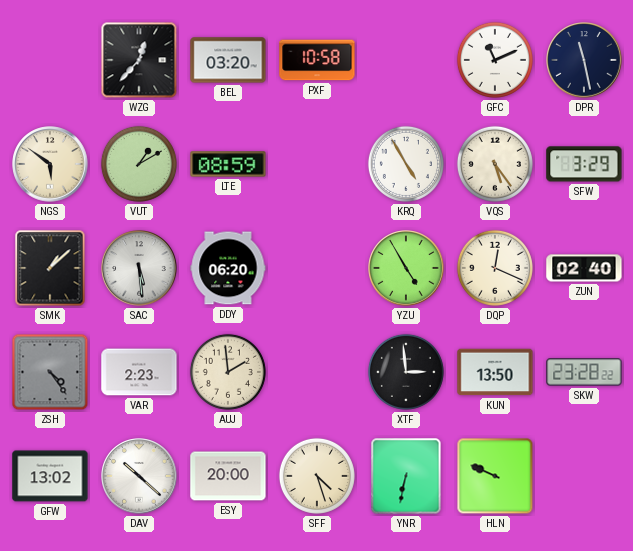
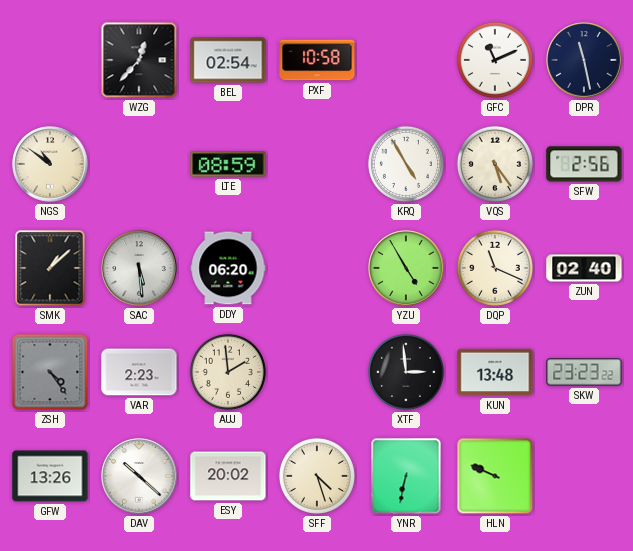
BEL: 03:20 -> 02:54 (228, 60)
NGS: 5:51 -> 10:51 (50, 164)
VUT: 1:10 -> none (139, 164)
SFW: 3:29 -> 2:56 (584, 164)
DQP: 12:19 -> 11:19 (495, 268)
KUN: 13:50 -> 13:48 (495, 372)
SKW: 23:28 -> 23:23 (584, 372)
GFW: 13:02 -> 13:26 (50, 476)
ESY: 20:00 -> 20:02 (228, 476)
